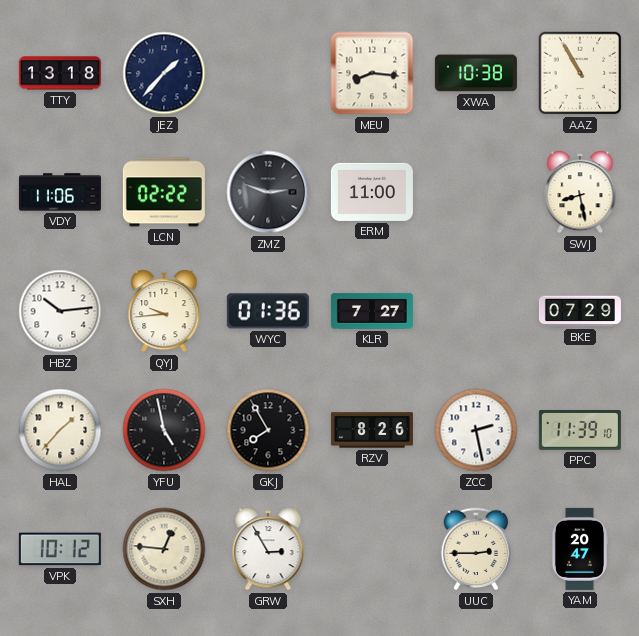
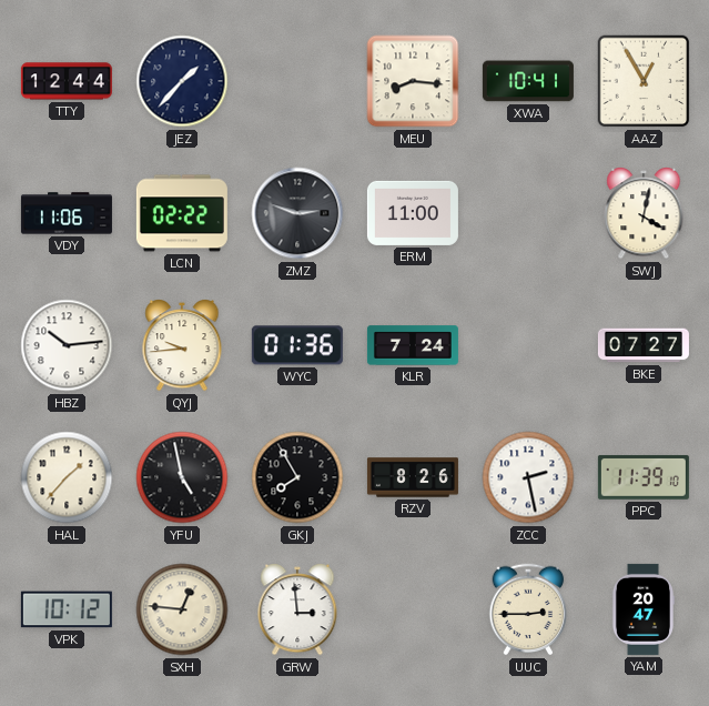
TTY: 13:18 -> 12:44 (67, 81)
XWA: 10:38 -> 10:41 (528, 81)
AAZ: 10:55 -> 12:55 (644, 81)
SWJ: 8:28 -> 4:02 (644, 214)
KLR: 7:27 -> 7:24 (413, 345)
BKE: 07:29 -> 07:27 (644, 345)
GRW: 2:55 -> 2:59 (297, 611)
